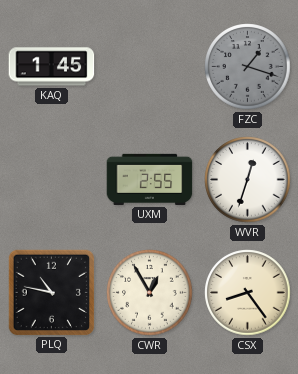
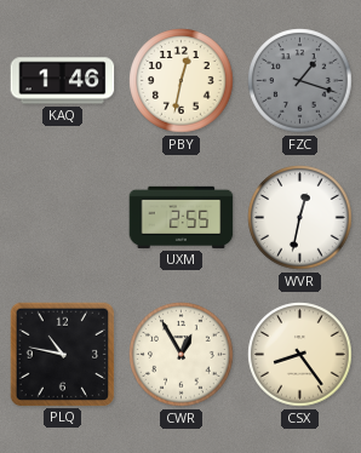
KAQ: 1:45 -> 1:46 (63, 81)
PBY: none -> 12:32 (182, 81)
WVR: 12:33 -> 12:32 (300, 218)
